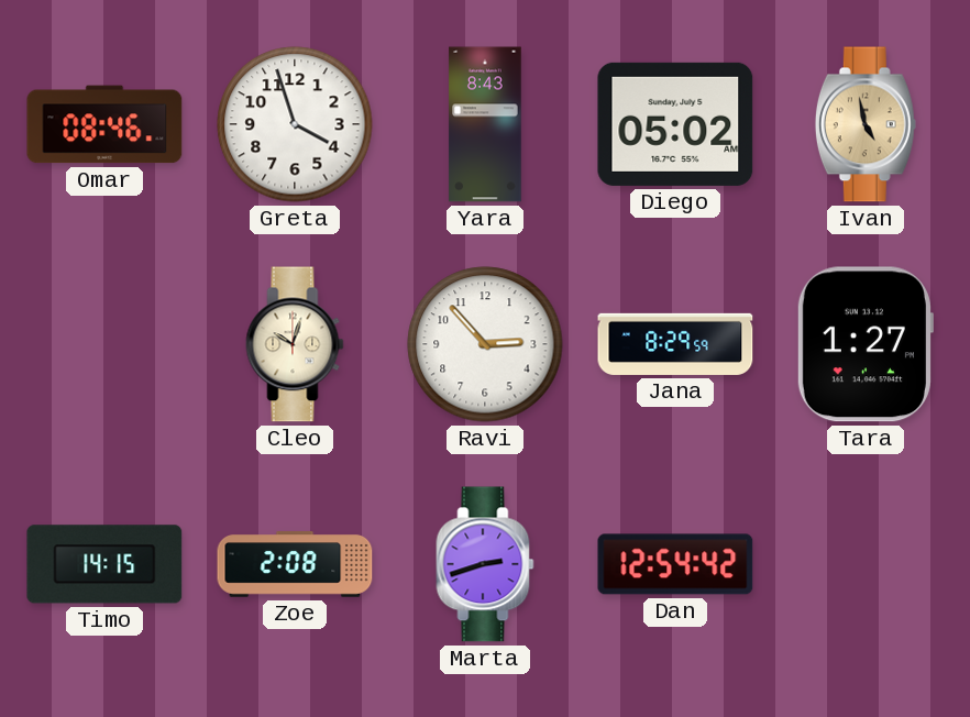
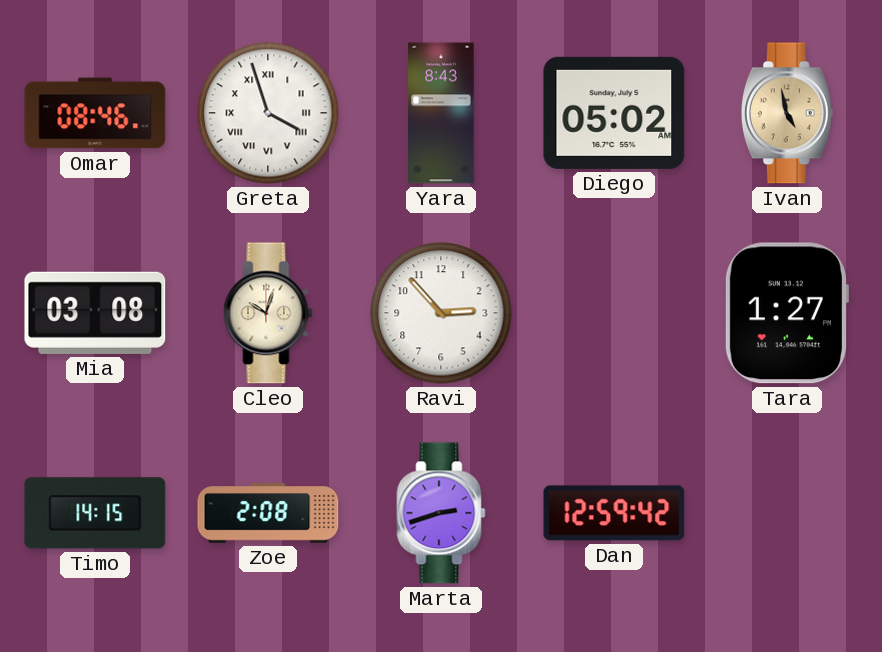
Greta numerals: Arabic -> Roman (268, 113)
Mia: none -> 03:08 (95, 313)
Jana: 8:29 -> none (675, 344)
Dan: 12:54 -> 12:59 (614, 513)
